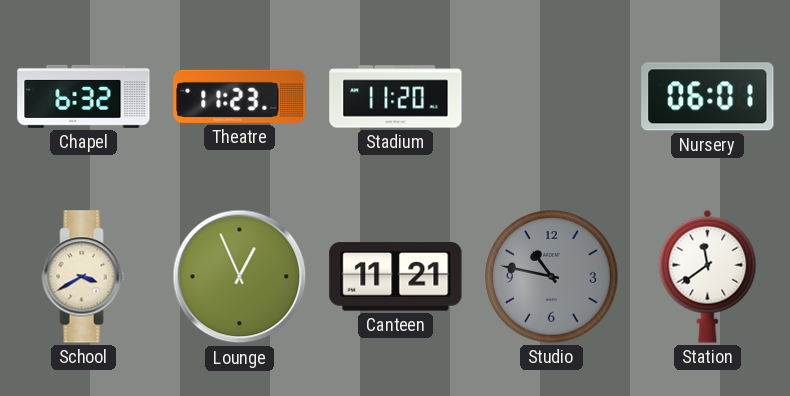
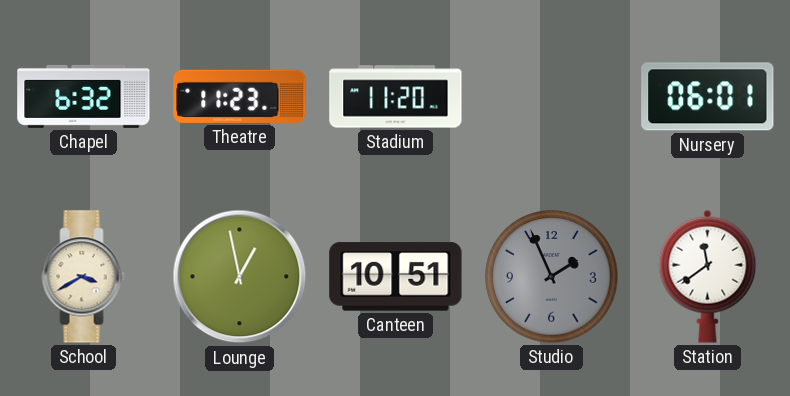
Lounge: 12:56 -> 12:58 (240, 277)
Canteen: 11:21 -> 10:51 (396, 277)
Studio: 10:47 -> 1:56 (552, 277)
